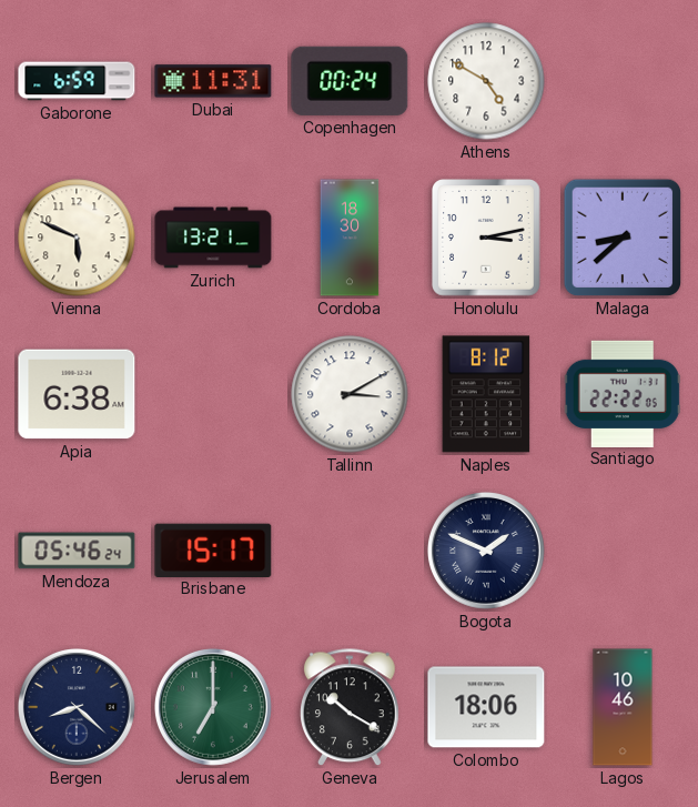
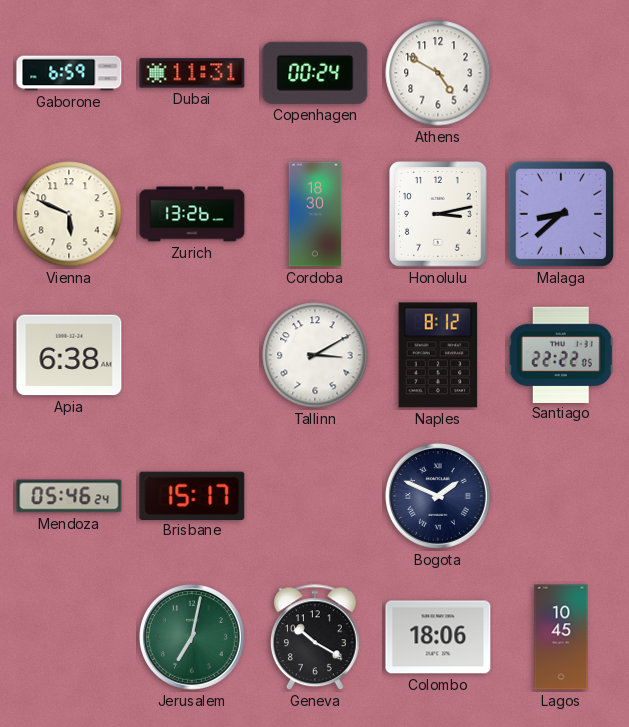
Zurich: 13:21 -> 13:26 (192, 214)
Bergen: 8:22 -> none (77, 707)
Jerusalem: 7:00 -> 7:02 (192, 637)
Lagos: 10:46 -> 10:45 (561, 637)
